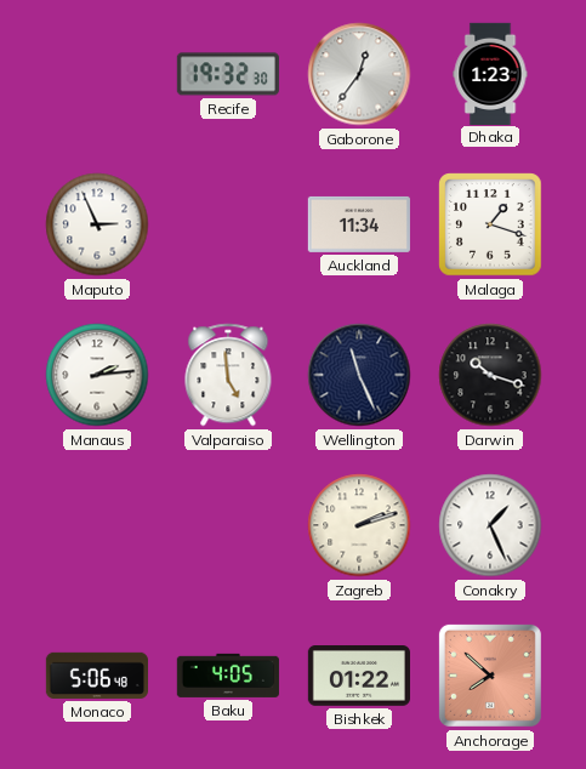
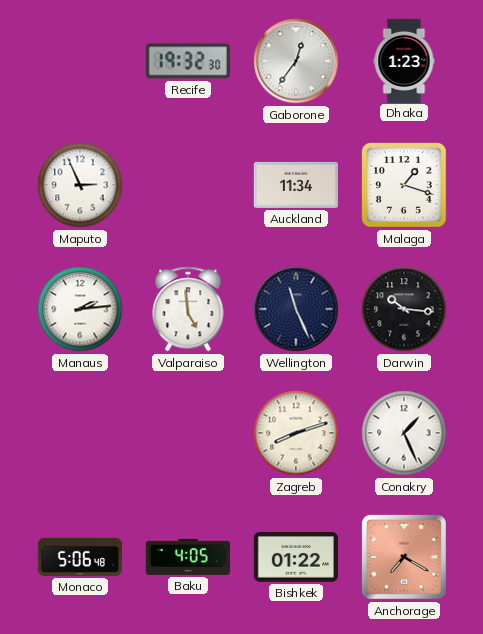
Darwin: 10:18 -> 10:16 (404, 309)
Zagreb: 2:12 -> 8:12 (296, 433)
Anchorage: 7:52 -> 7:20 (404, 557)
